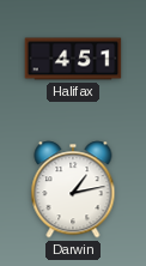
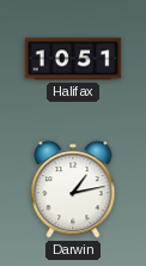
Halifax: 4:51 -> 10:51 (73, 59)
